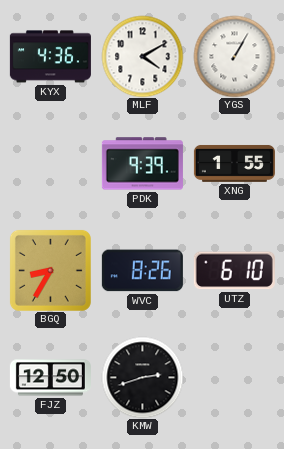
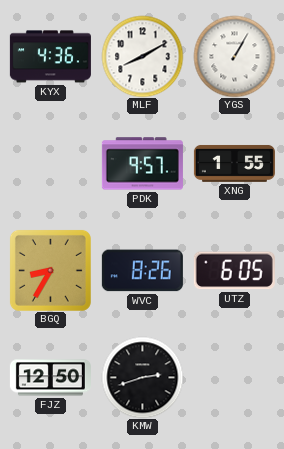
MLF: 4:10 -> 8:10 (142, 56)
PDK: 9:39 -> 9:57 (142, 164)
UTZ: 6:10 -> 6:05 (234, 271)
